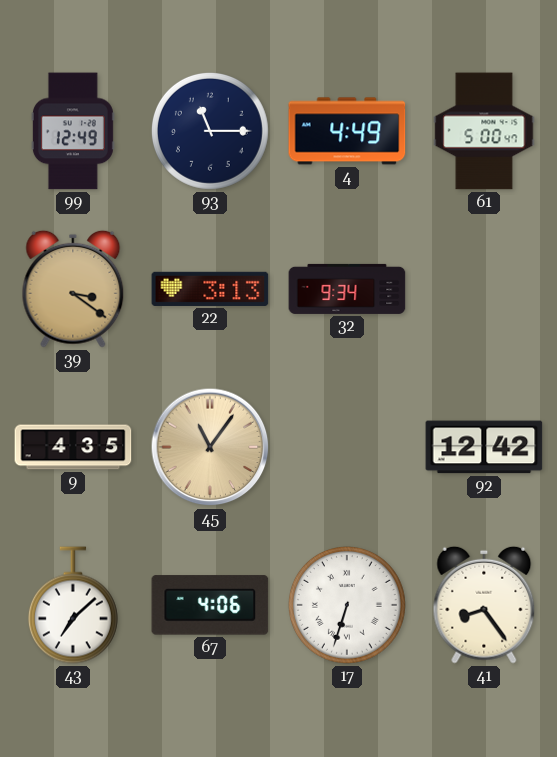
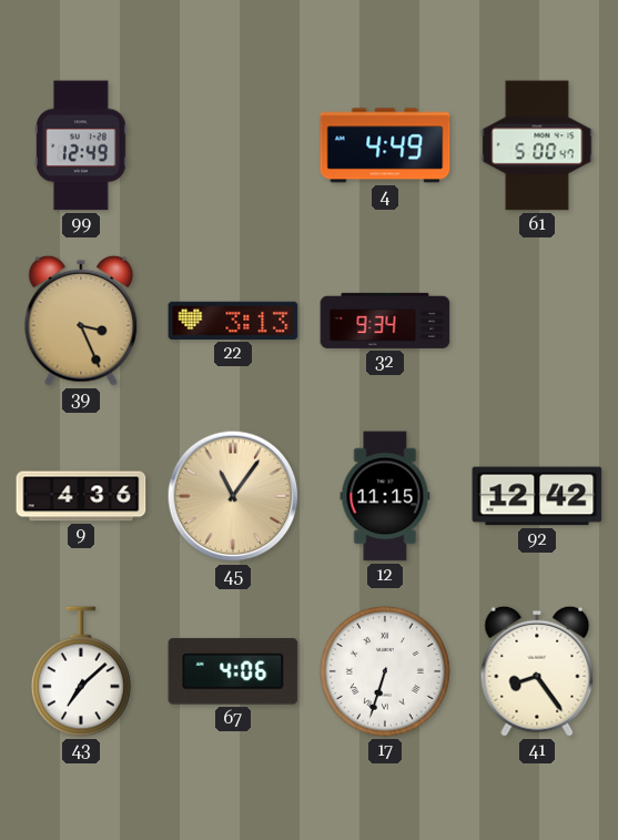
93: 11:15 -> none (210, 131)
39: 3:21 -> 3:26 (81, 321)
9: 4:35 -> 4:36 (81, 496)
12: none -> 11:15 (385, 496)
